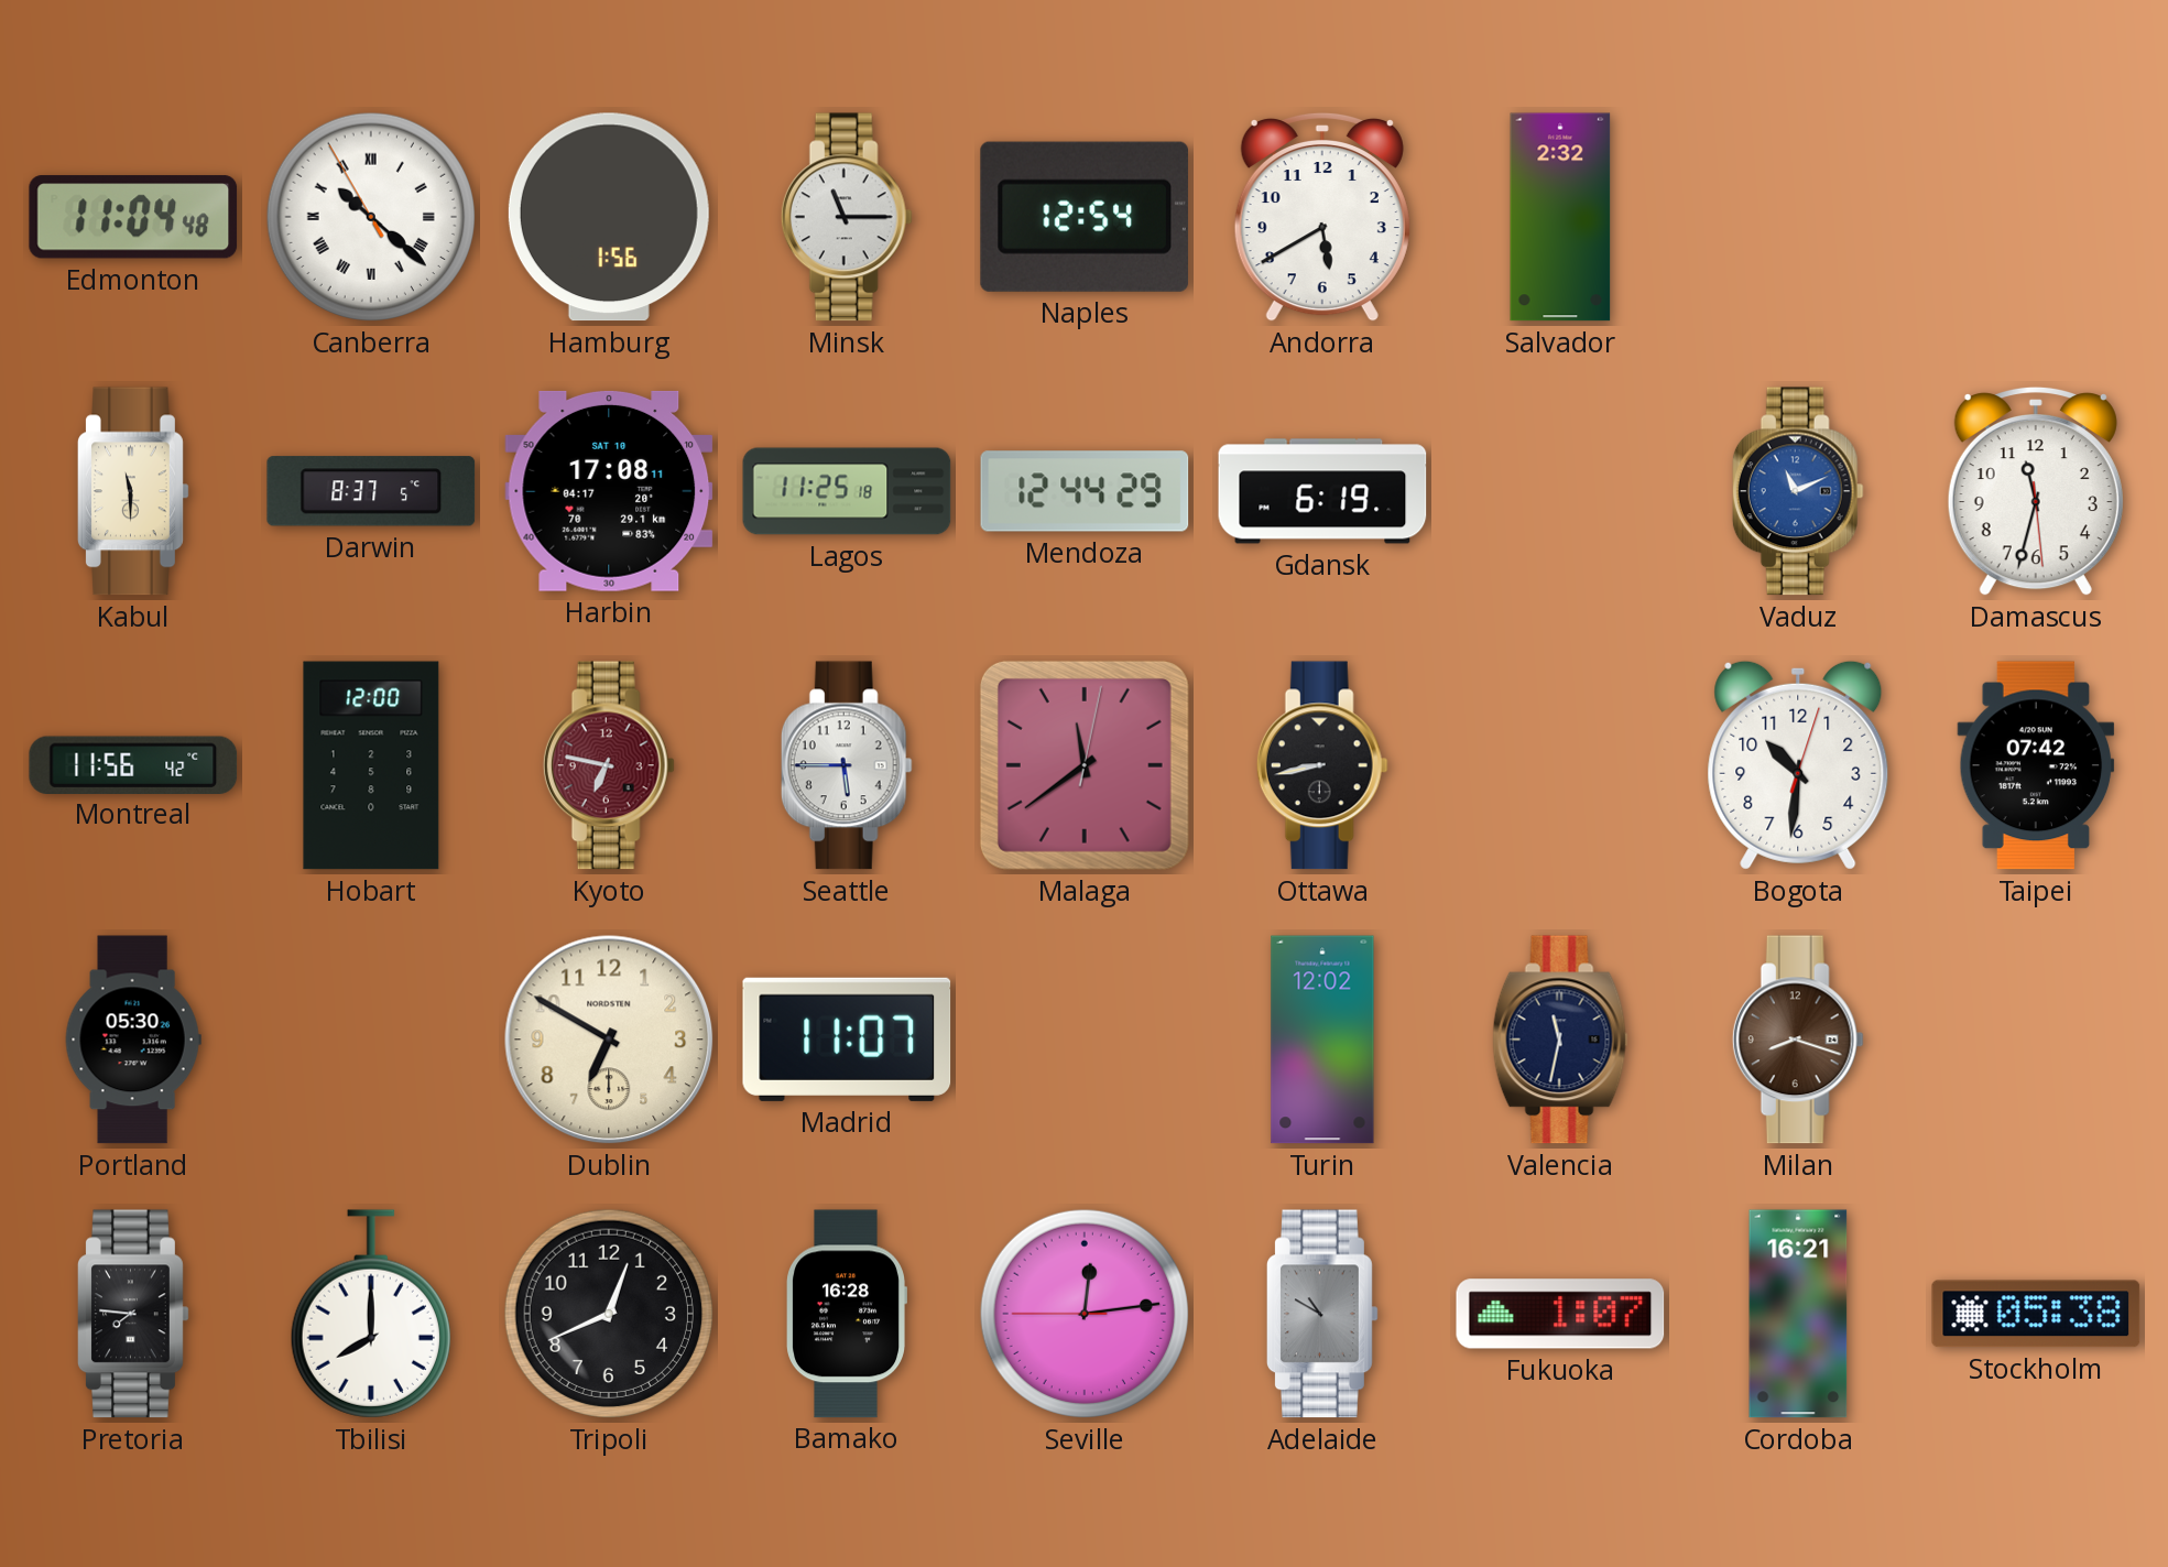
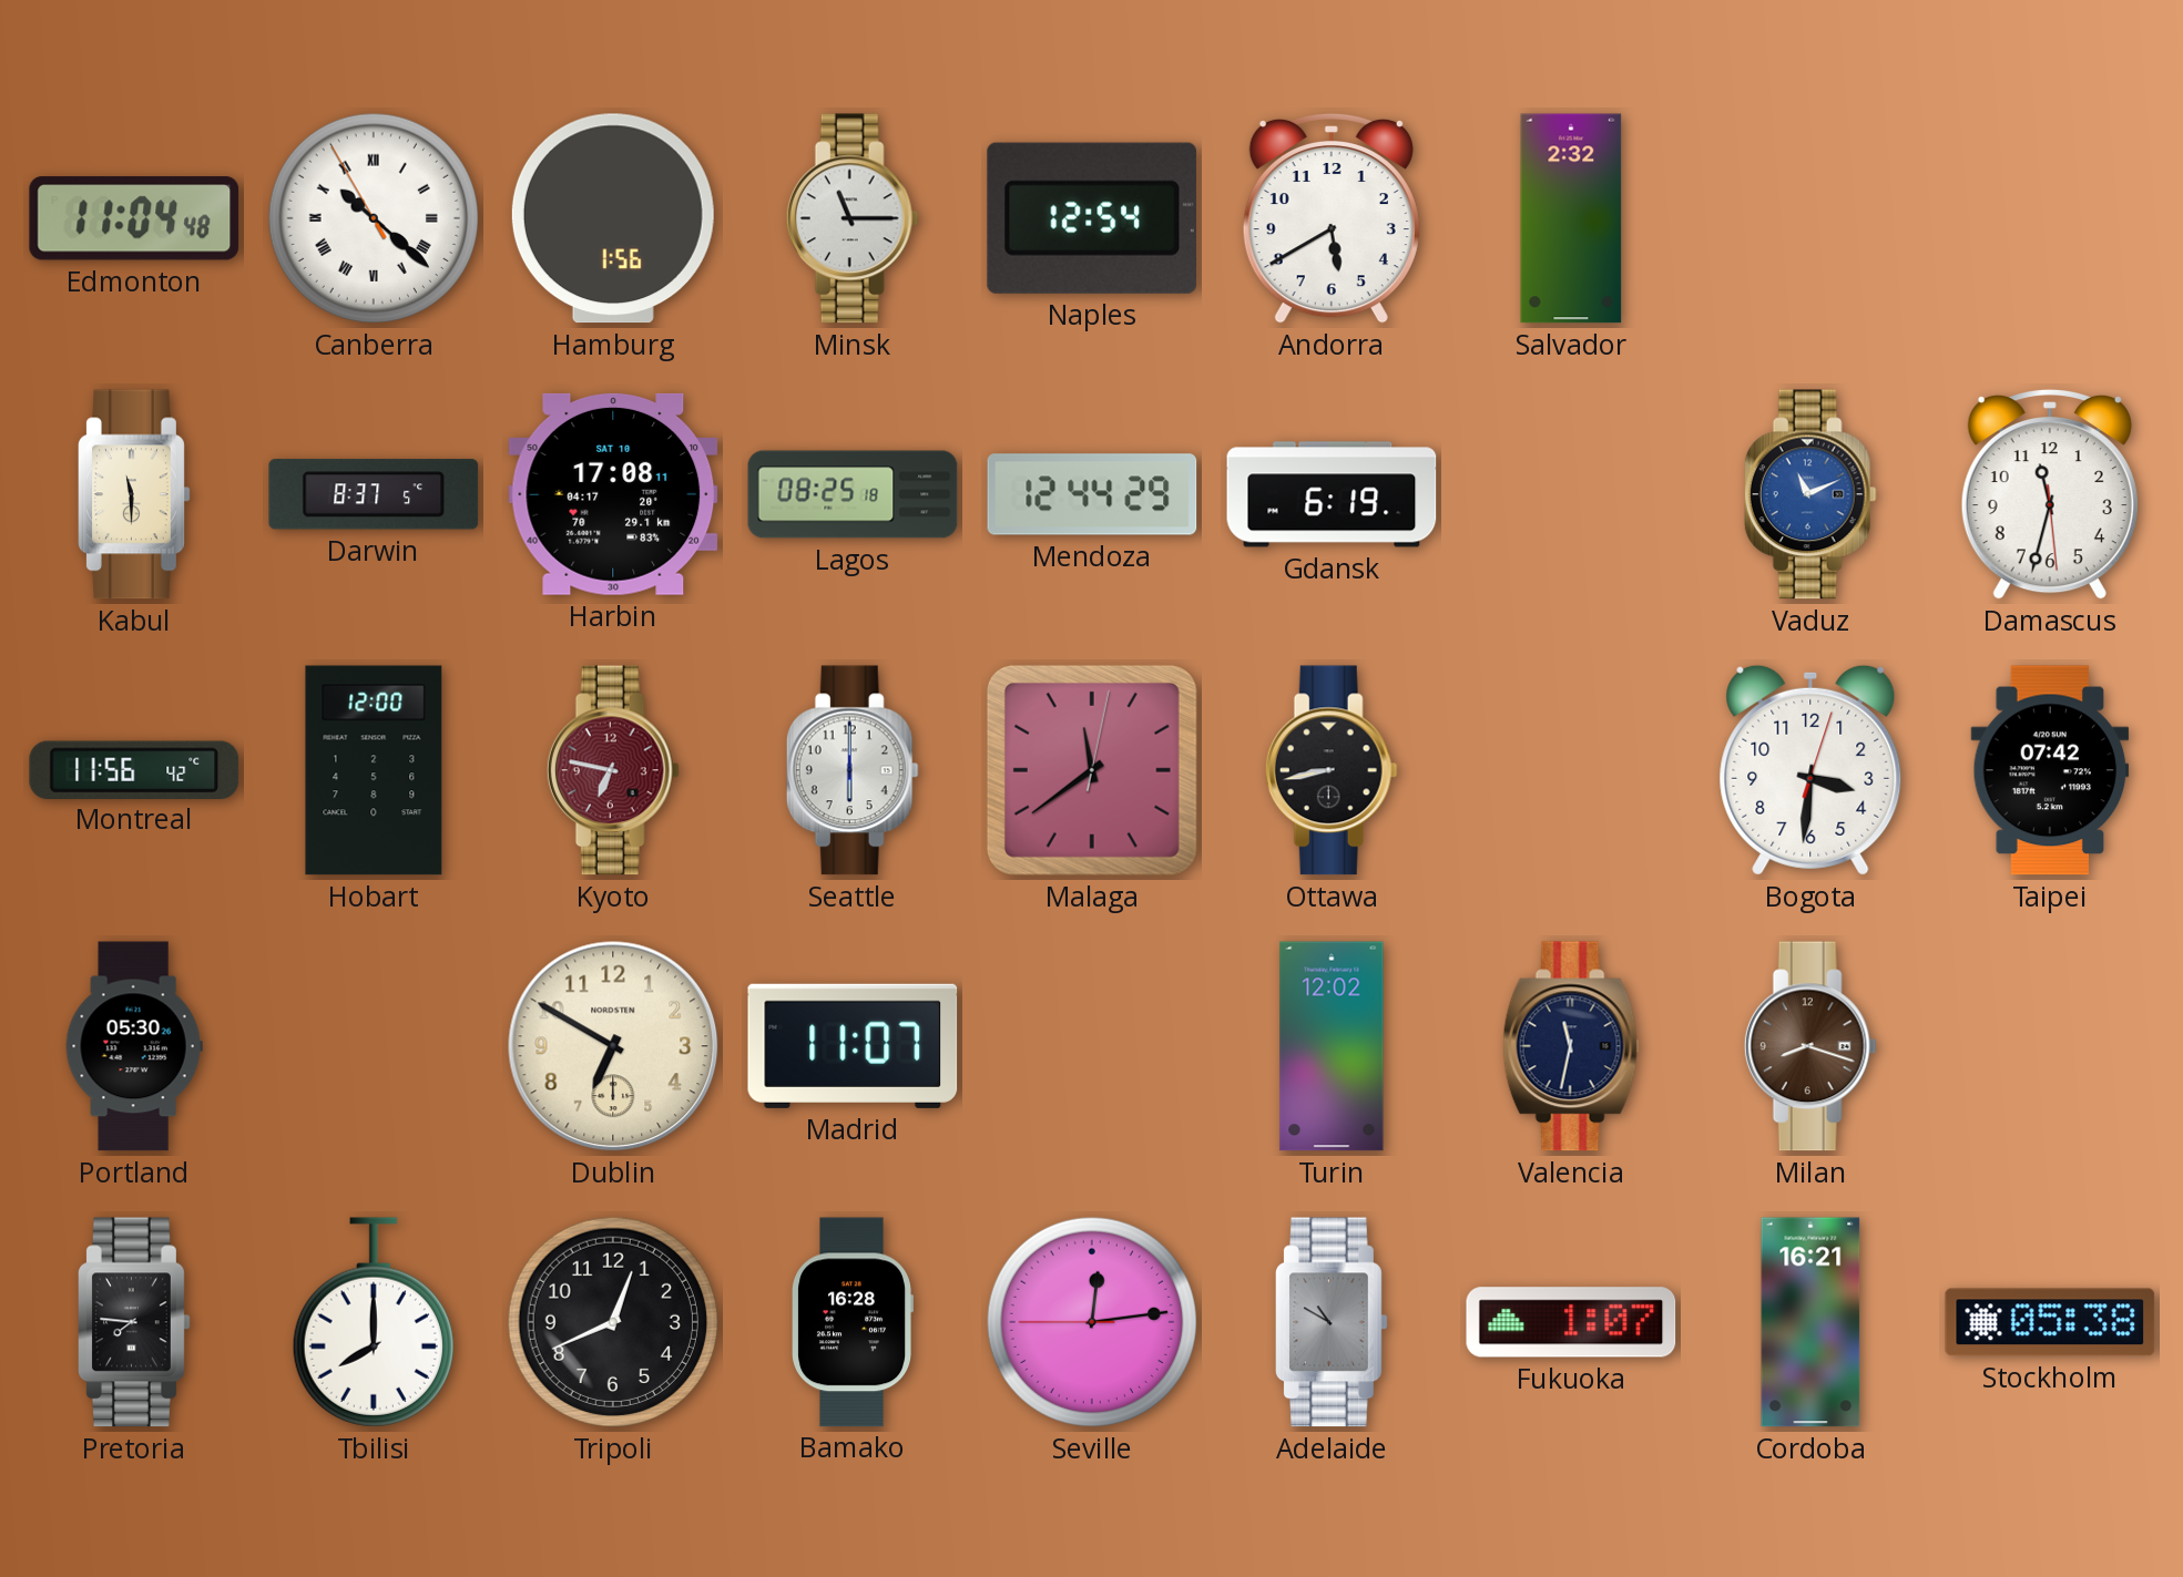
Lagos: 11:25 -> 08:25 (853, 494)
Seattle: 5:45 -> 6:00 (853, 770)
Bogota: 10:31 -> 3:31 (1810, 770)
